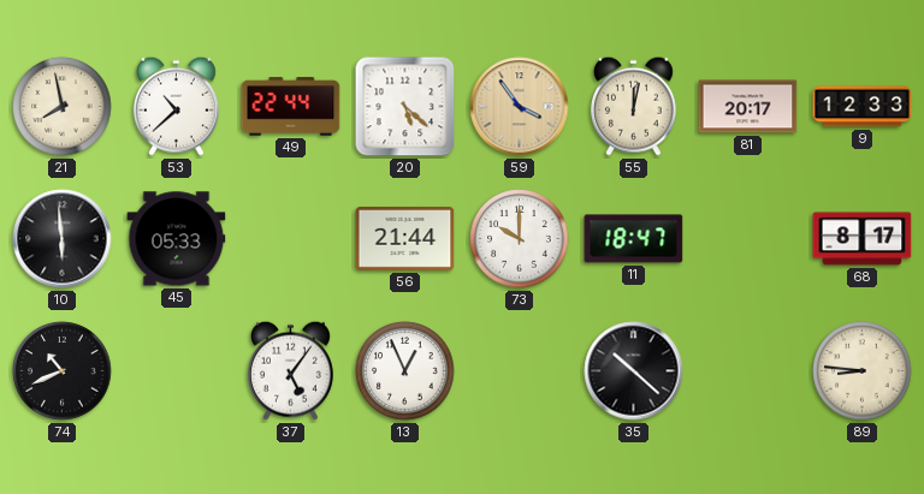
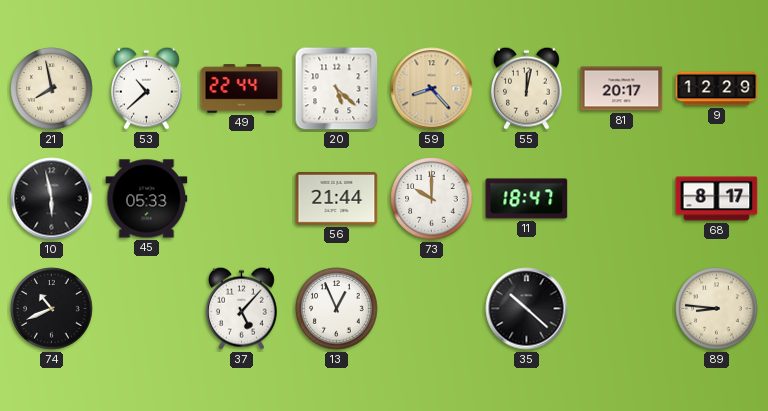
59: 3:54 -> 8:23 (432, 89)
9: 12:33 -> 12:29 (717, 89)
10: 5:59 -> 5:58 (52, 199)
37: 5:06 -> 5:07 (241, 308)
